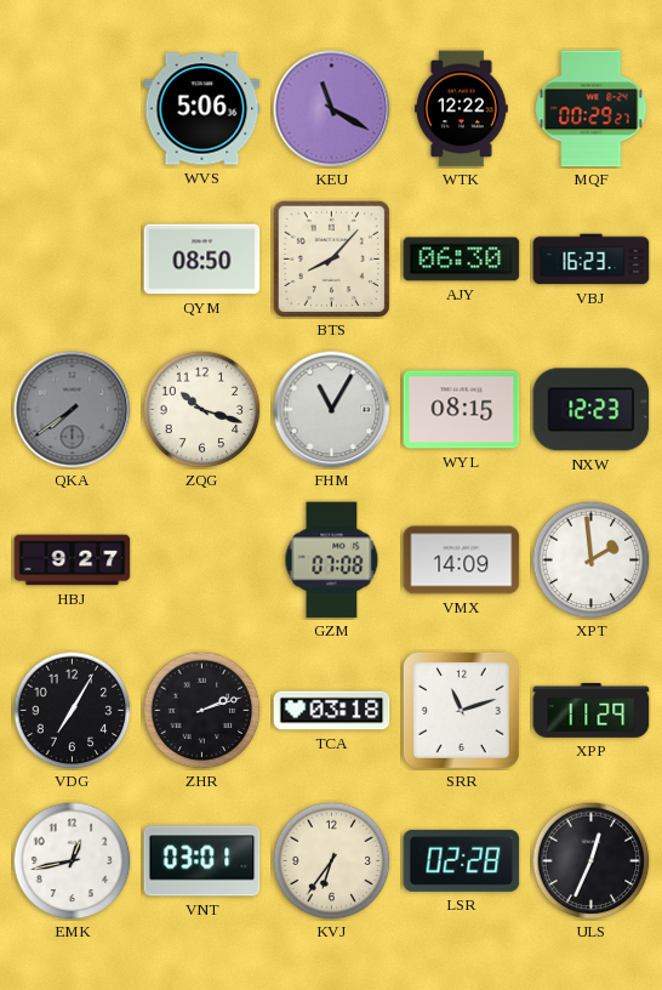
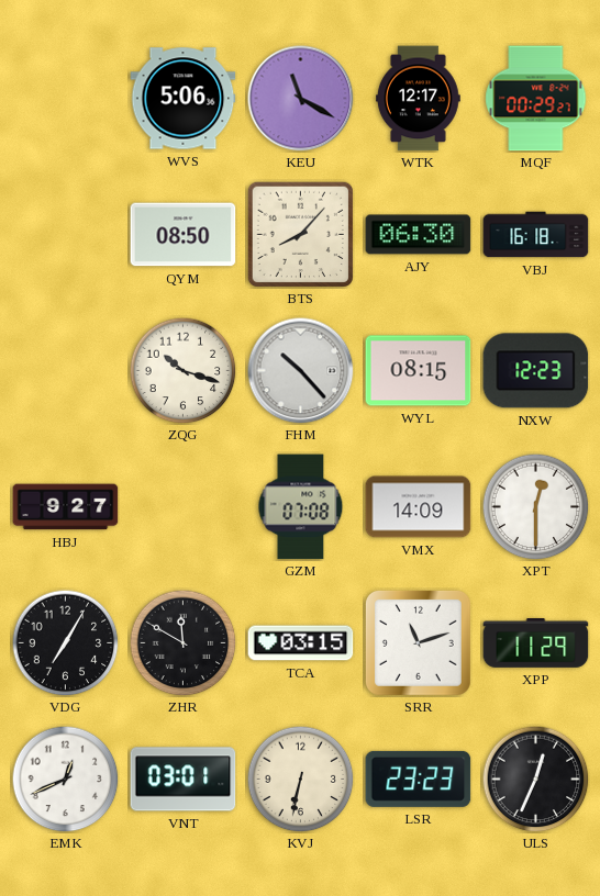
WTK: 12:22 -> 12:17 (419, 99)
VBJ: 16:23 -> 16:18 (536, 235)
QKA: 7:39 -> none (73, 410)
FHM: 11:05 -> 10:23 (301, 371)
XPT: 1:59 -> 12:30 (535, 506)
ZHR: 2:12 -> 11:50 (182, 642)
TCA: 03:18 -> 03:15 (301, 643)
EMK: 12:43 -> 12:41 (65, 779)
KVJ: 6:36 -> 6:32 (300, 779)
LSR: 02:28 -> 23:23 (419, 779)
